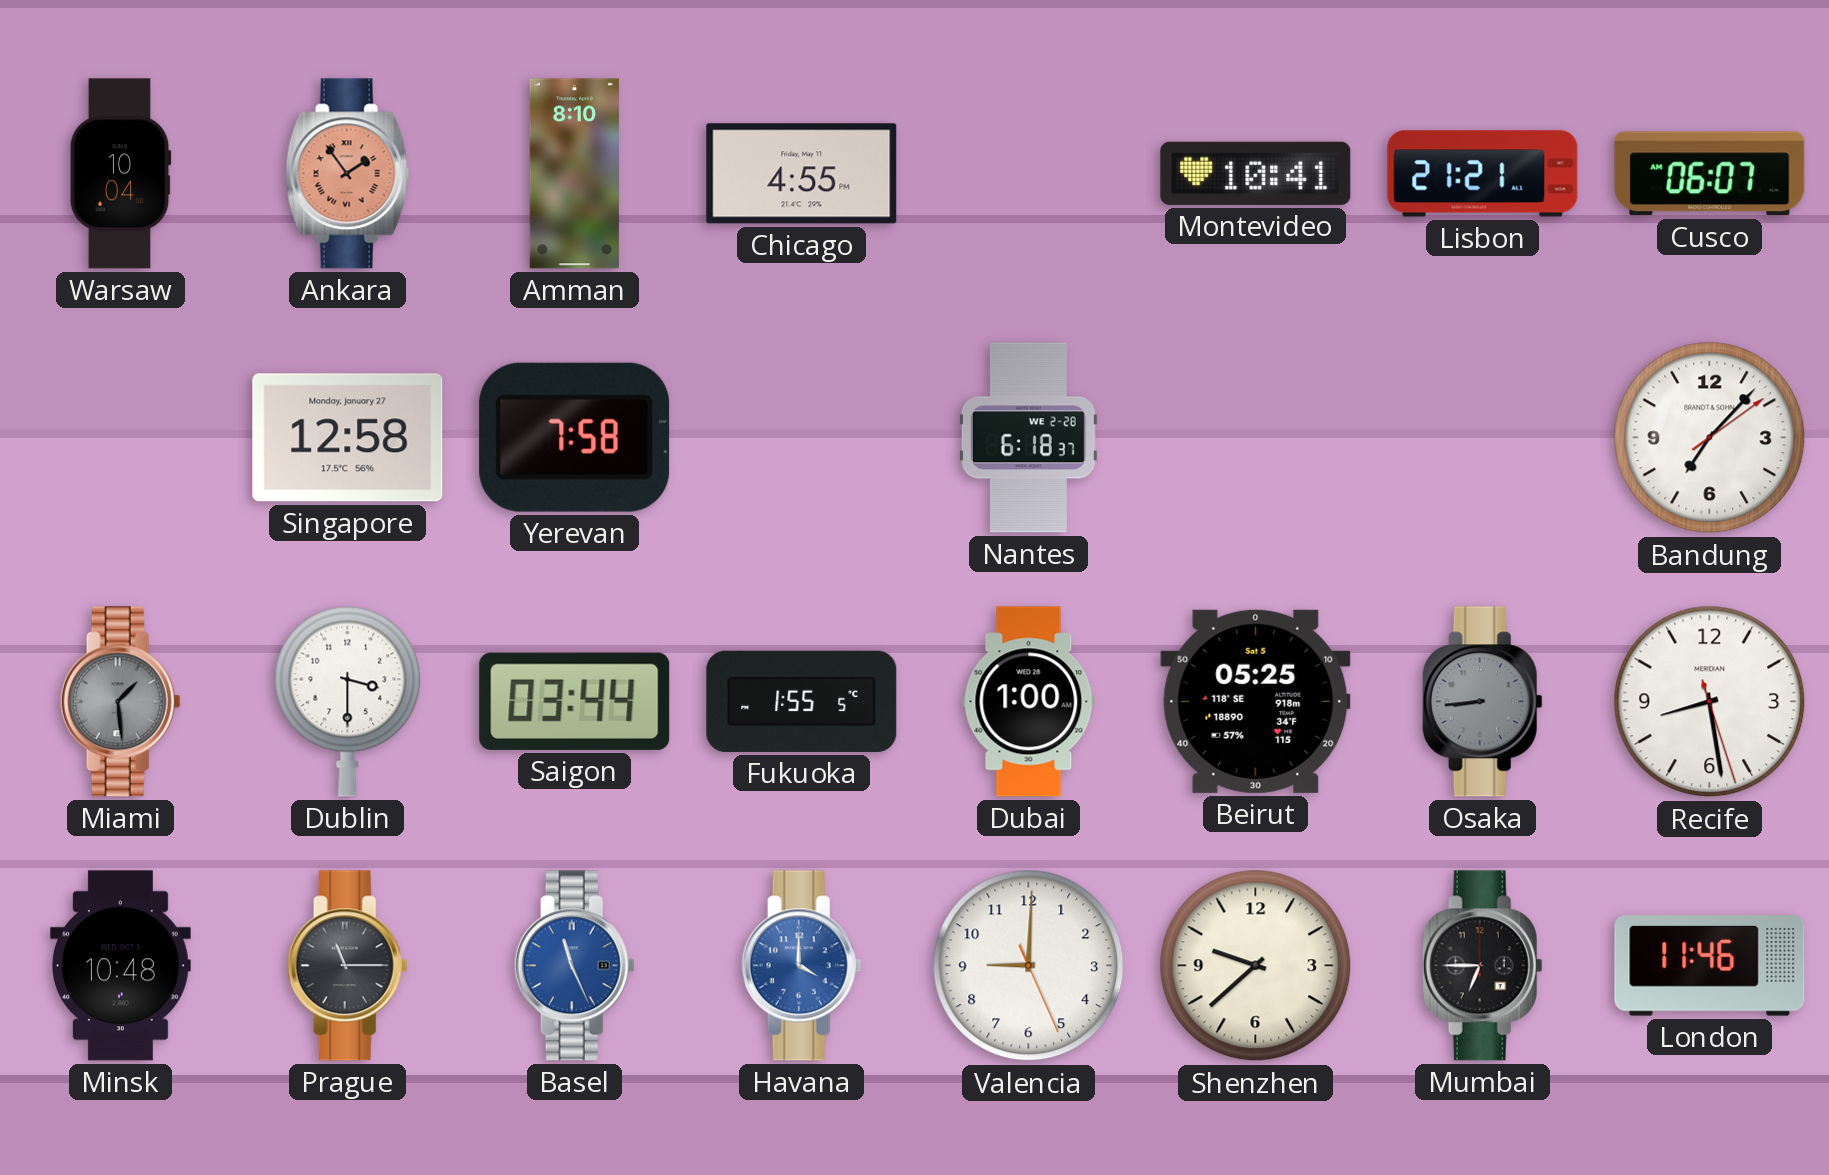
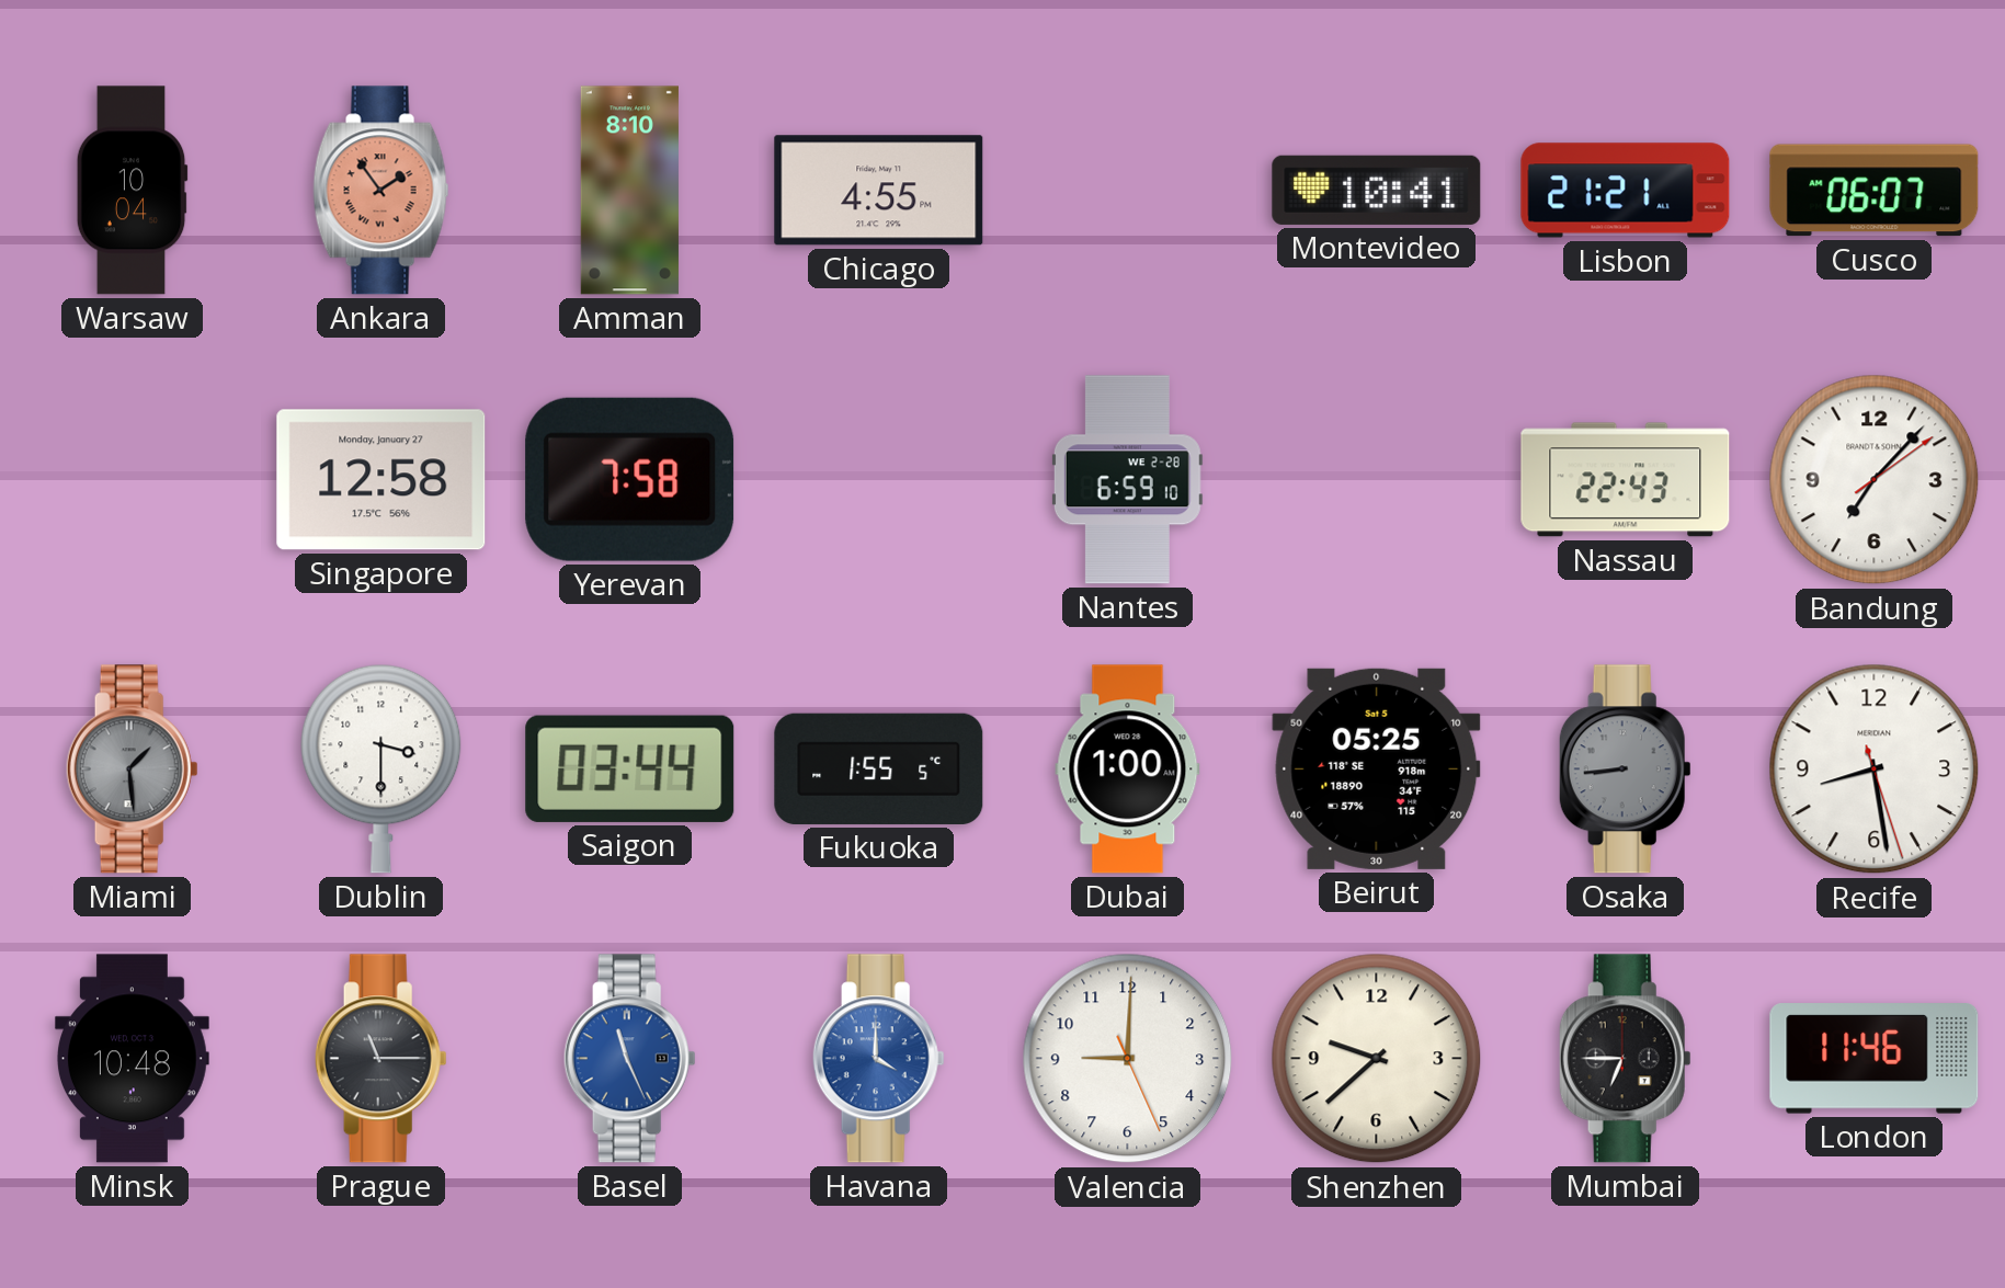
Nantes: 6:18 -> 6:59 (1127, 480)
Nassau: none -> 22:43 (1626, 480)
